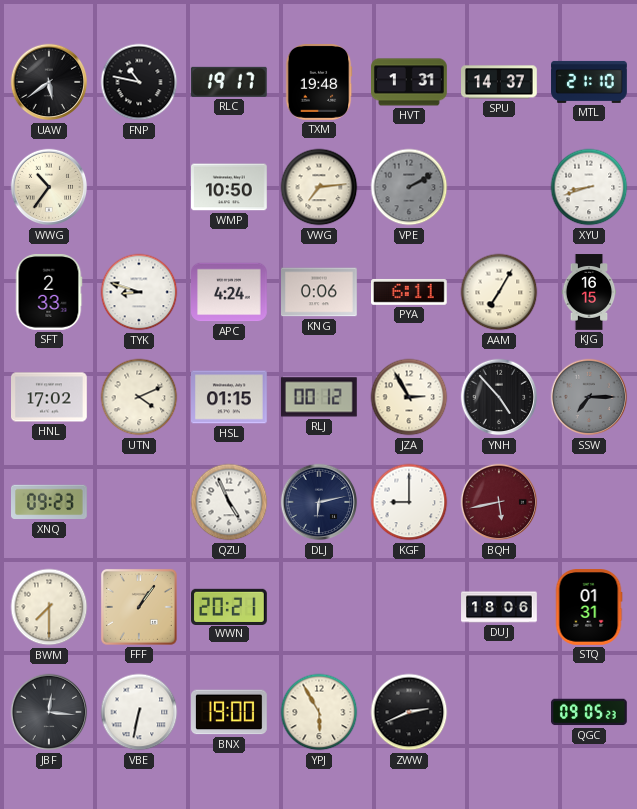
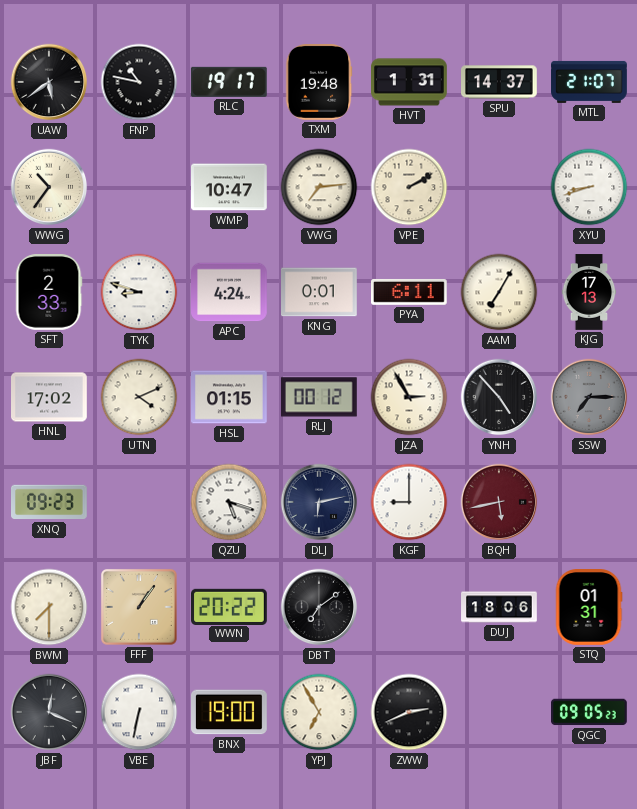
MTL: 21:10 -> 21:07 (589, 82)
WMP: 10:50 -> 10:47 (230, 187)
VPE dial: grey -> cream (409, 187)
KNG: 0:06 -> 0:01 (320, 292)
KJG: 16:15 -> 17:13 (589, 292)
QZU: 4:56 -> 5:18 (229, 502)
WWN: 20:21 -> 20:22 (230, 606)
DBT: none -> 7:09 (319, 607)
JBF: 12:16 -> 12:19 (49, 712)
YPJ: 5:55 -> 6:55 (319, 712)
